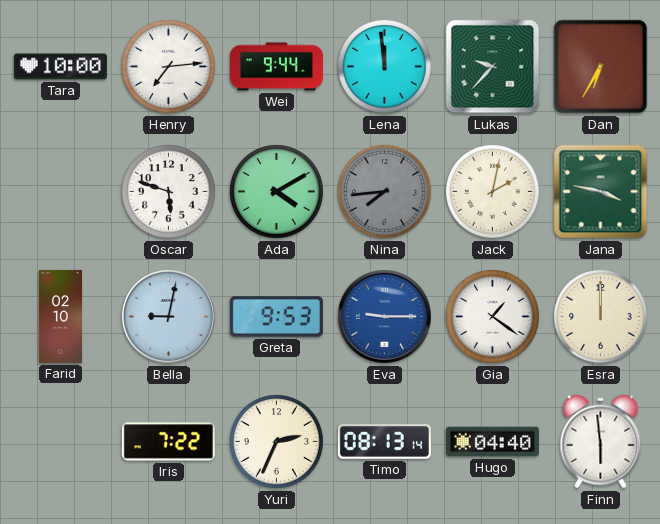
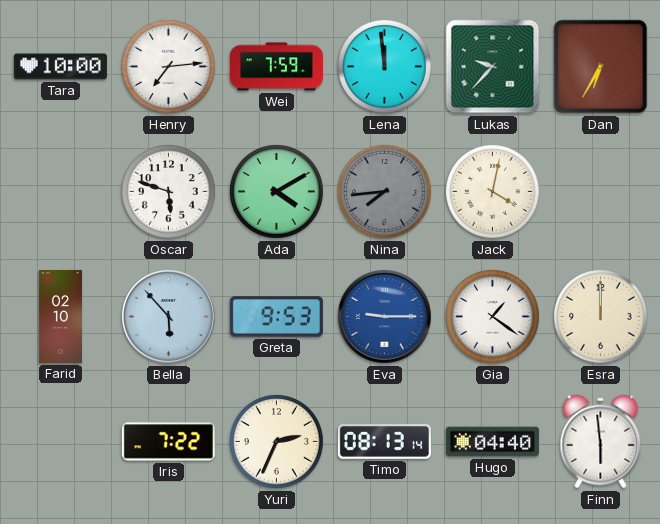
Wei: 9:44 -> 7:59 (276, 67)
Jack: 2:02 -> 4:02 (493, 192)
Jana: 3:47 -> none (601, 192)
Bella: 9:02 -> 5:53 (168, 316)
